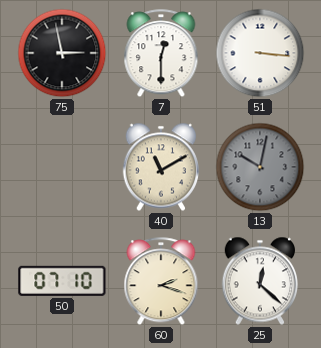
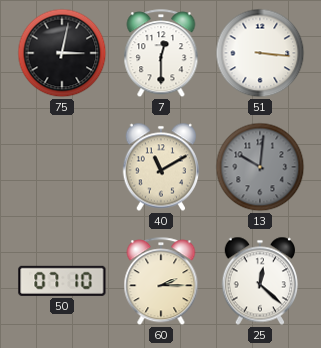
75: 2:58 -> 3:02 (62, 53)
13: 10:02 -> 10:01 (260, 167)
60: 2:18 -> 2:15 (161, 282)
